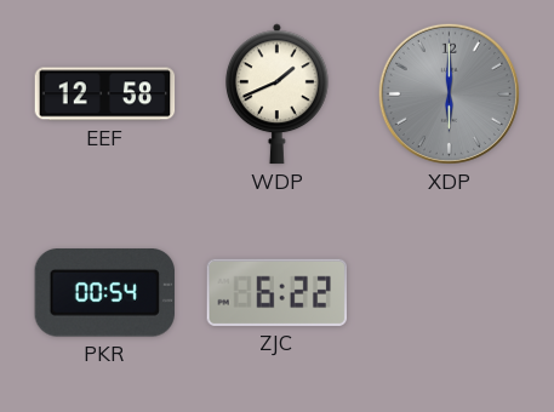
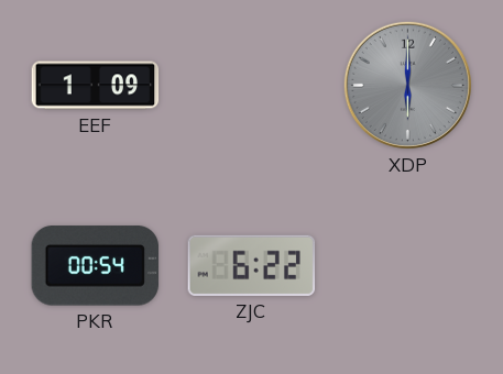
EEF: 12:58 -> 1:09 (96, 86)
WDP: 1:41 -> none (278, 95)
